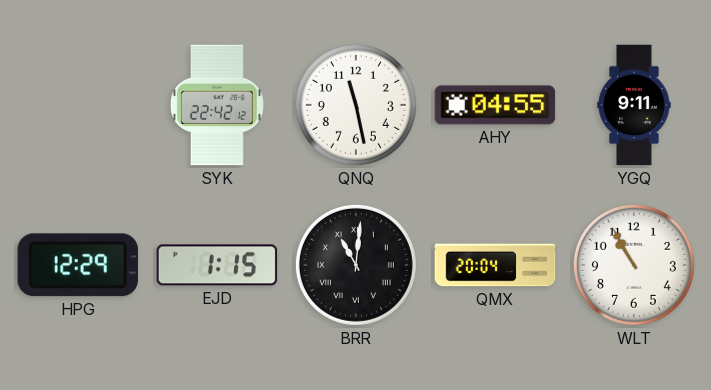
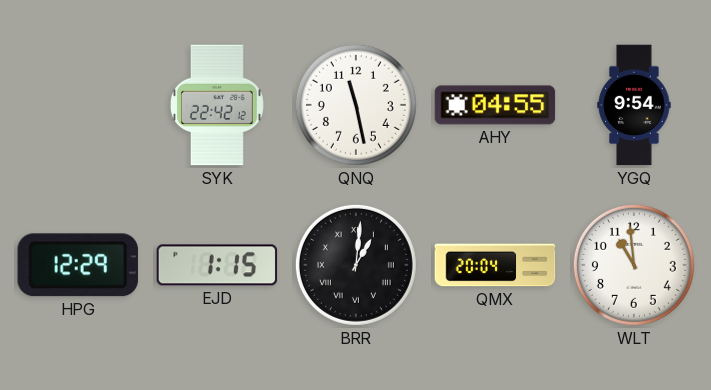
YGQ: 9:11 -> 9:54 (634, 105)
BRR: 11:01 -> 1:01 (356, 265)
WLT: 10:55 -> 10:59 (634, 265)
